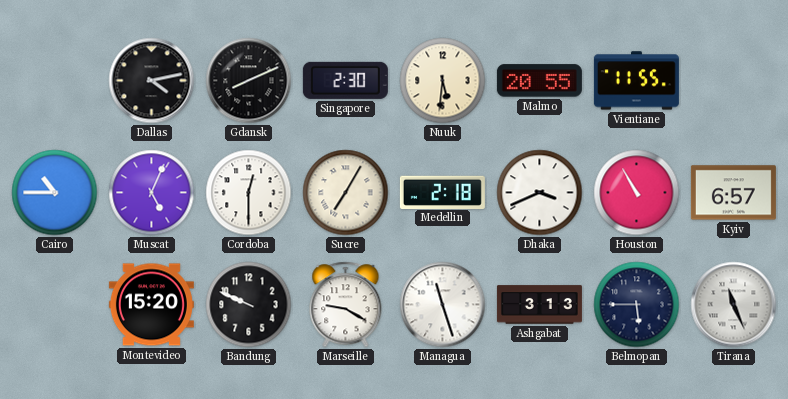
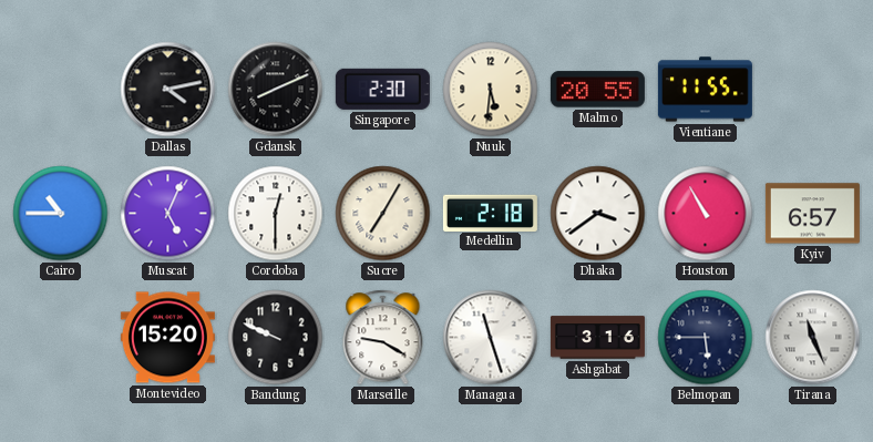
Dhaka: 3:41 -> 3:39 (598, 214)
Ashgabat: 3:13 -> 3:16 (597, 338)
